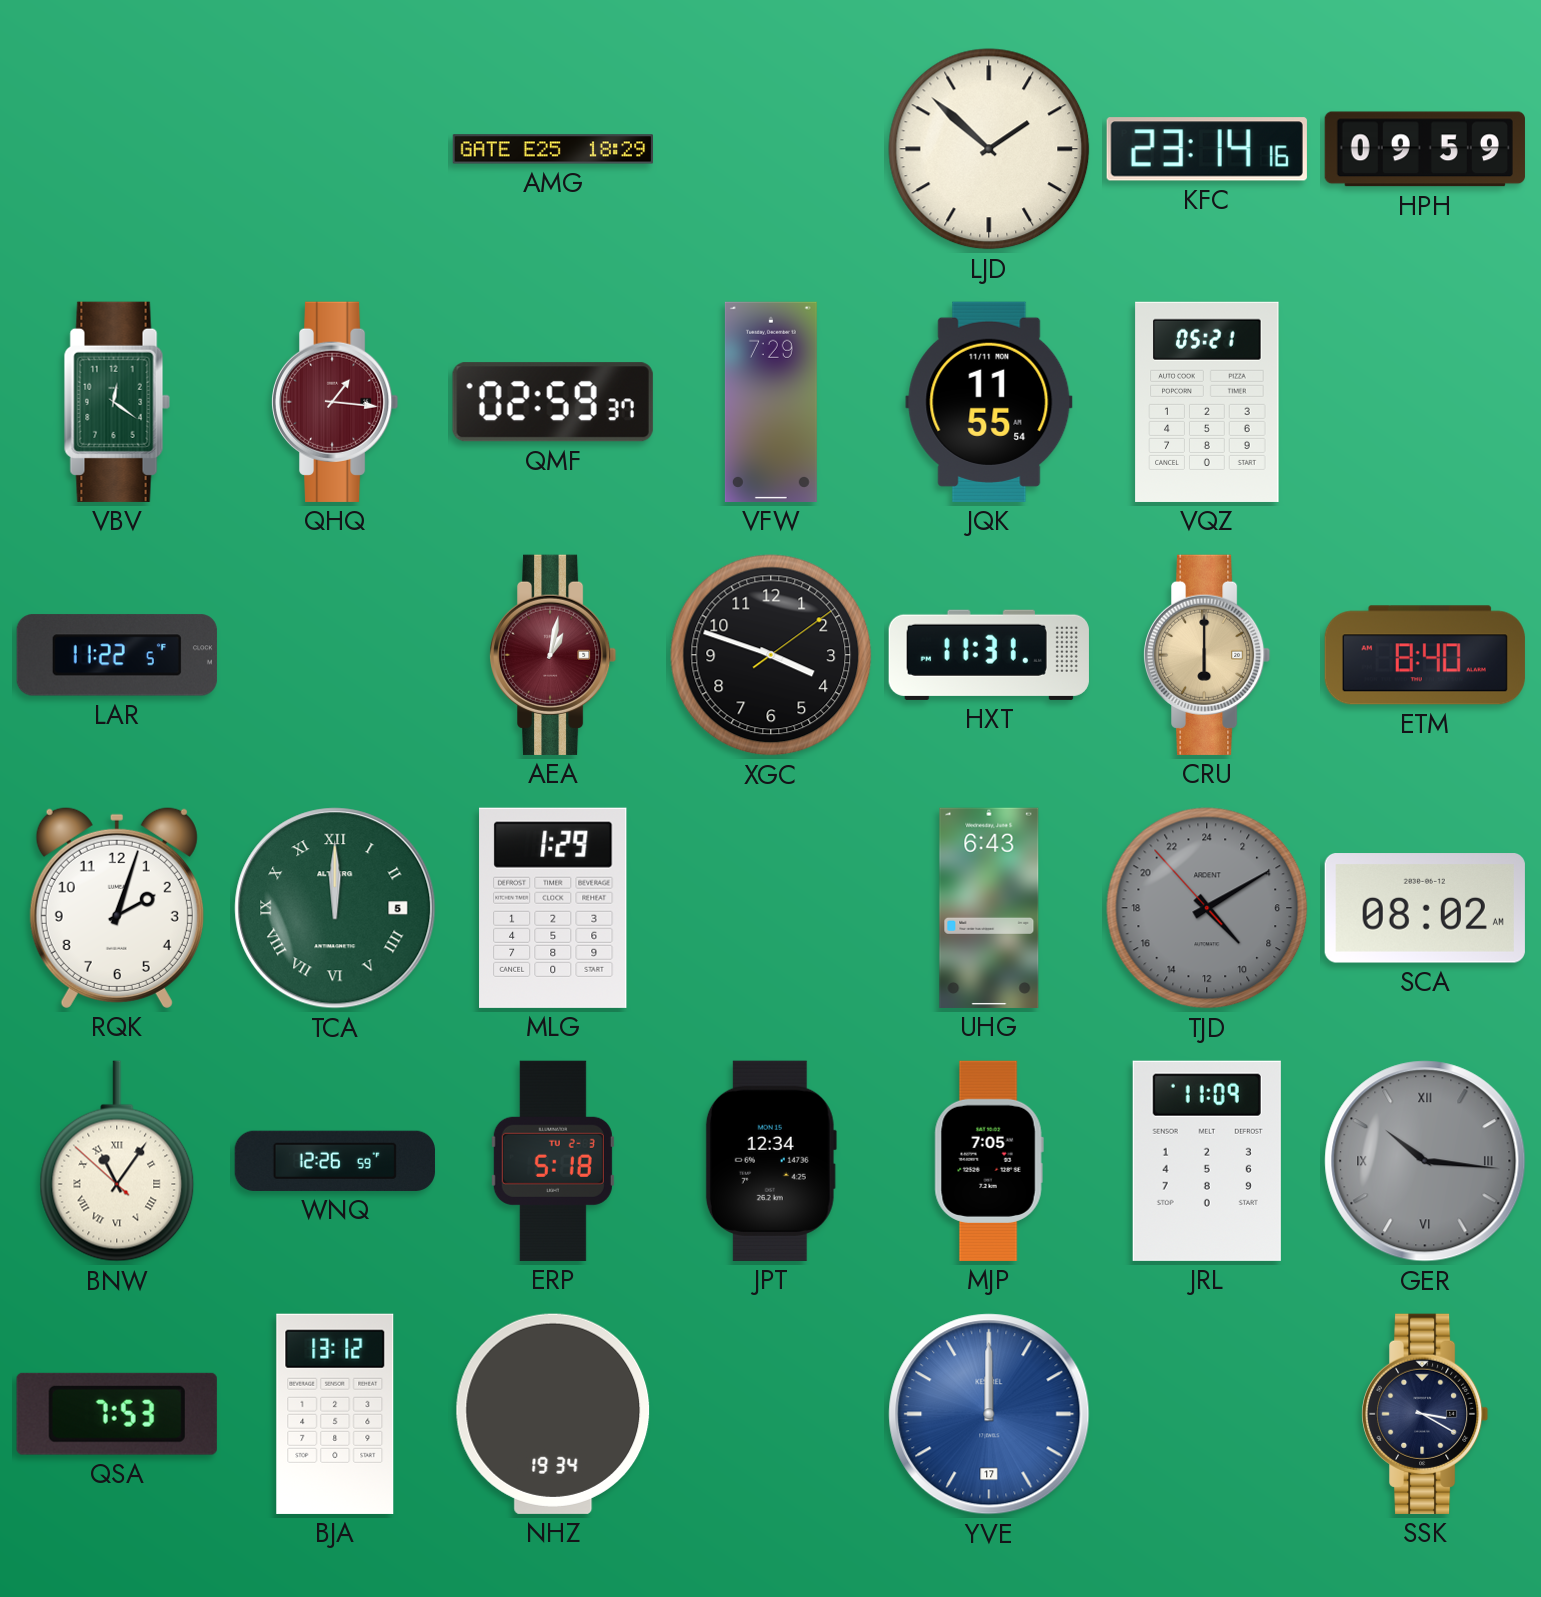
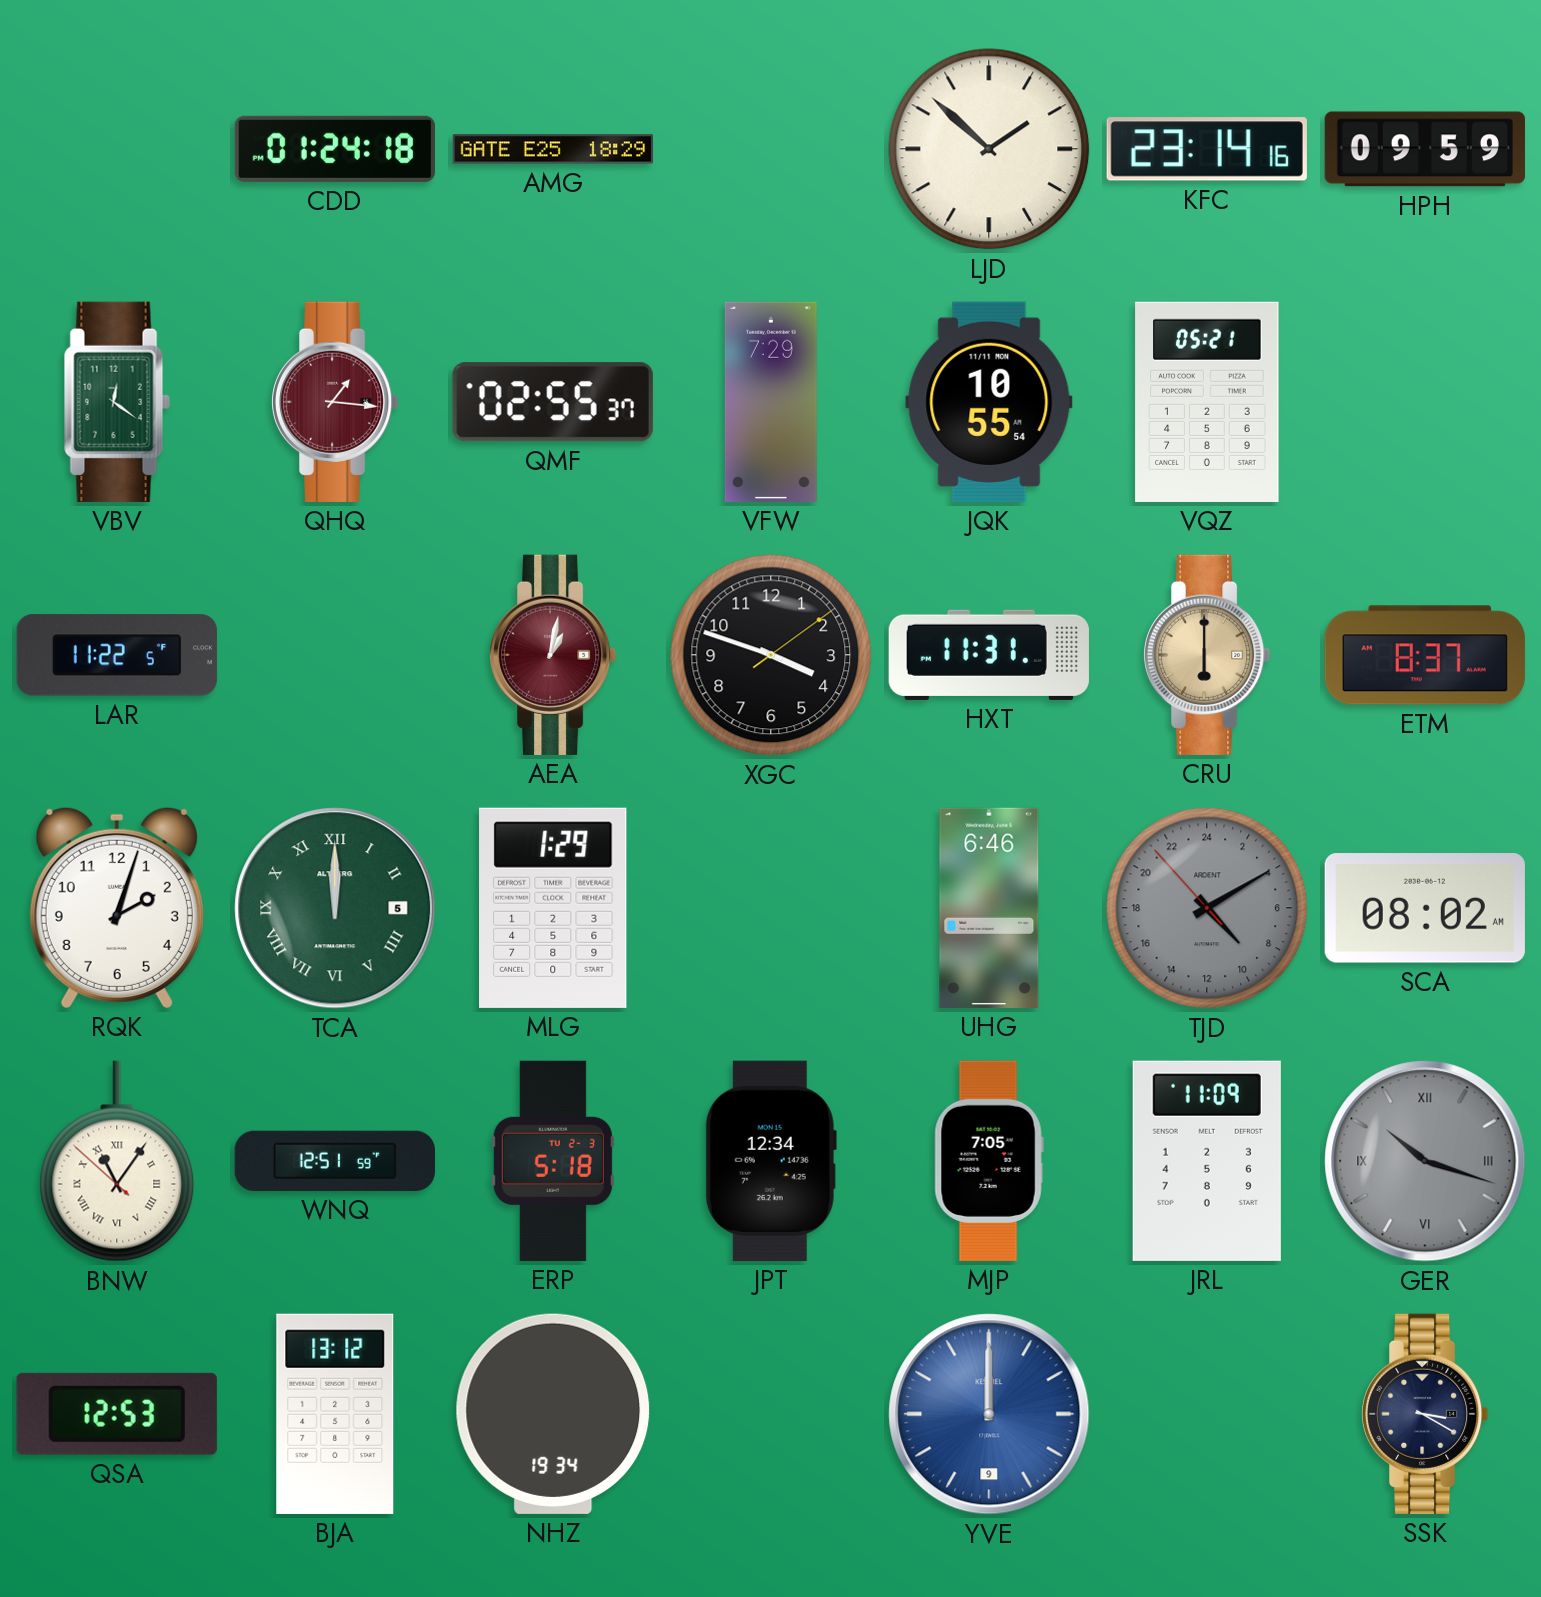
CDD: none -> 01:24 (335, 149)
QMF: 02:59 -> 02:55 (553, 402)
JQK: 11:55 -> 10:55 (989, 402)
ETM: 8:40 -> 8:37 (1425, 655)
UHG: 6:43 -> 6:46 (989, 908)
WNQ: 12:26 -> 12:51 (335, 1161)
GER: 10:16 -> 10:18 (1425, 1161)
QSA: 7:53 -> 12:53 (117, 1414)
YVE date: 17 -> 9 (989, 1414)
